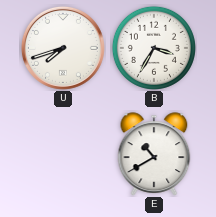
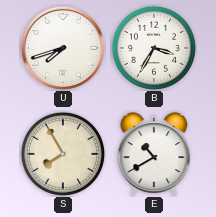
S: none -> 7:55 (63, 154)
